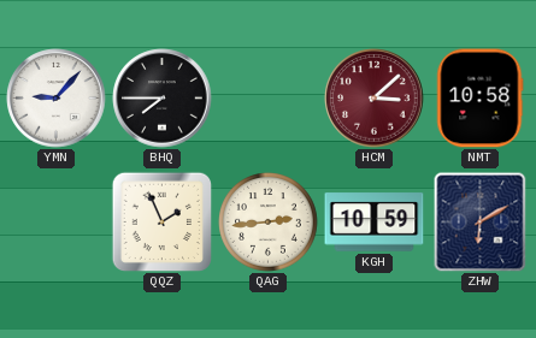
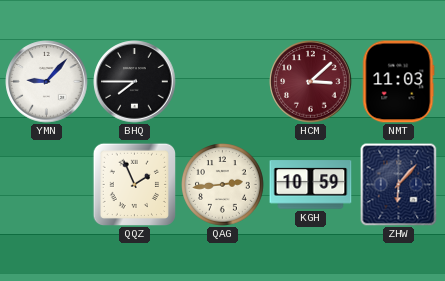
NMT: 10:58 -> 11:03 (398, 82)
ZHW: 6:10 -> 6:07 (399, 184)
